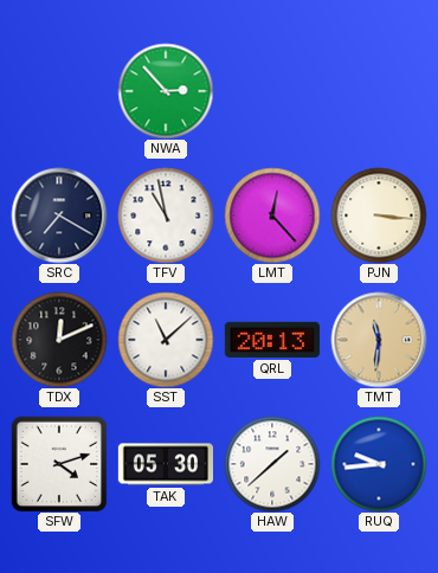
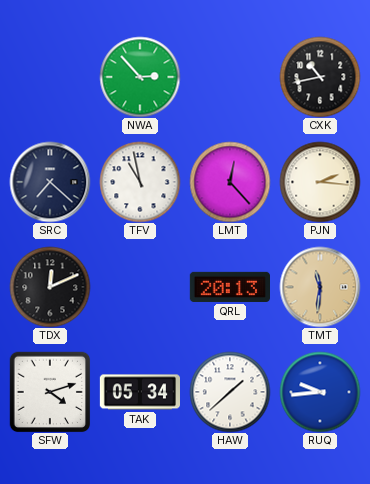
CXK: none -> 10:43 (320, 77)
SRC: 7:20 -> 7:22 (50, 182)
PJN: 3:16 -> 2:16 (320, 182)
SST: 11:08 -> none (166, 340)
TAK: 05:30 -> 05:34 (139, 392)
